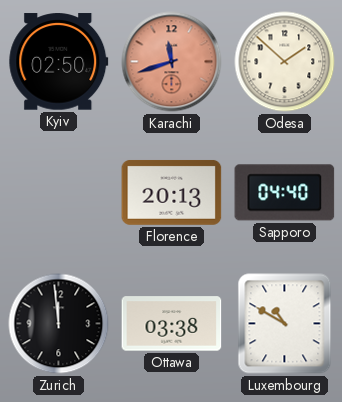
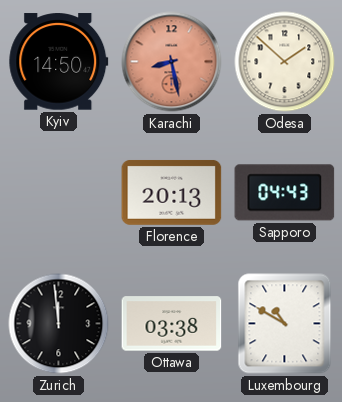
Kyiv: 02:50 -> 14:50 (59, 62)
Karachi: 11:42 -> 8:28 (172, 62)
Sapporo: 04:40 -> 04:43 (285, 193)
